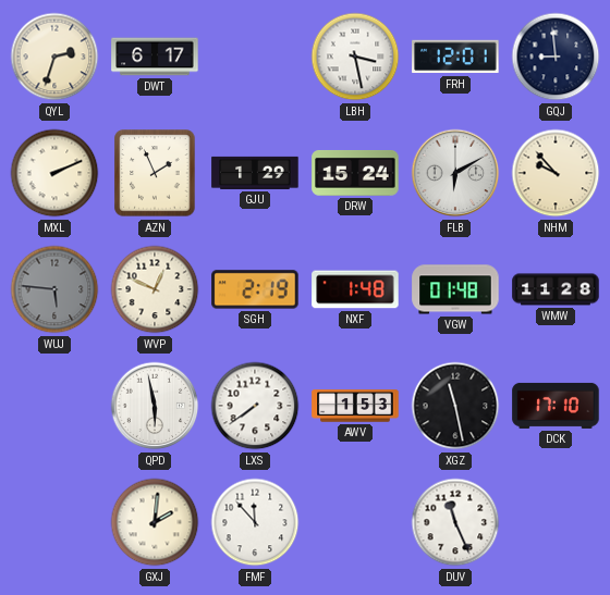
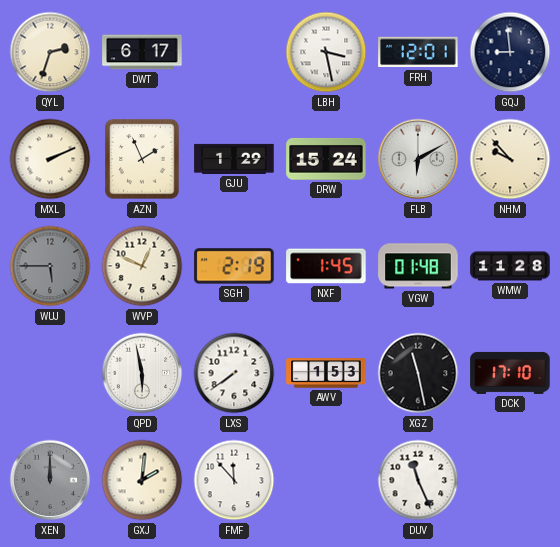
WUJ: 5:46 -> 5:45 (50, 266)
NXF: 1:48 -> 1:45 (326, 266)
XEN: none -> 12:00 (50, 480)
